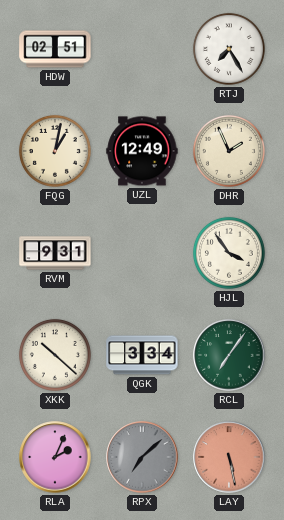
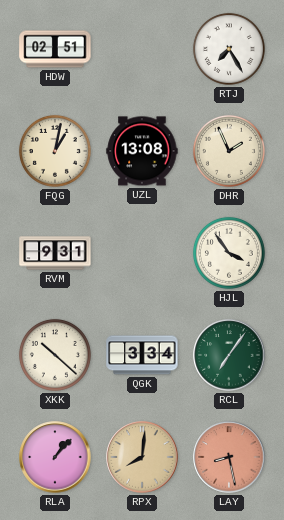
UZL: 12:49 -> 13:08 (142, 151)
RLA: 2:04 -> 1:07 (55, 457)
RPX: 7:08 -> 8:01 (142, 457)
RPX dial: grey -> champagne (142, 457)
LAY: 5:28 -> 8:28 (229, 457)
